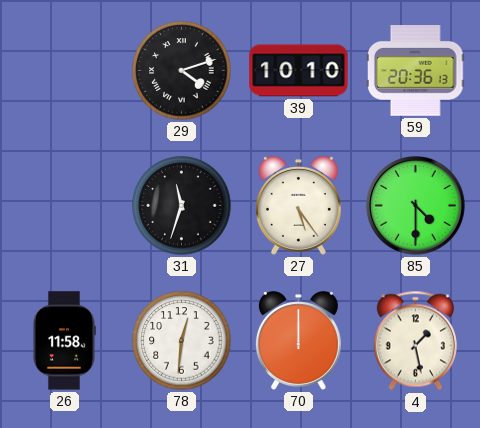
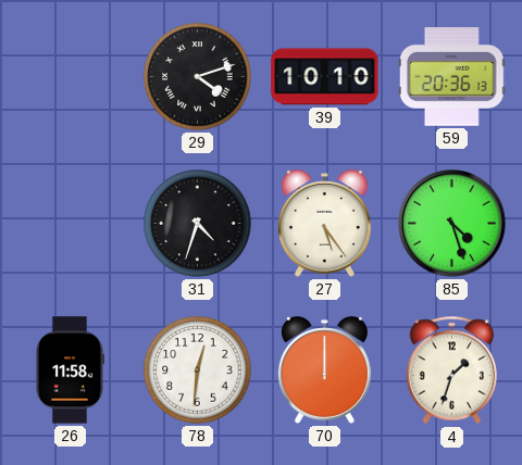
31: 11:33 -> 4:33 (198, 224)
85: 4:30 -> 4:27 (452, 224)
4: 1:28 -> 1:33 (451, 370)
